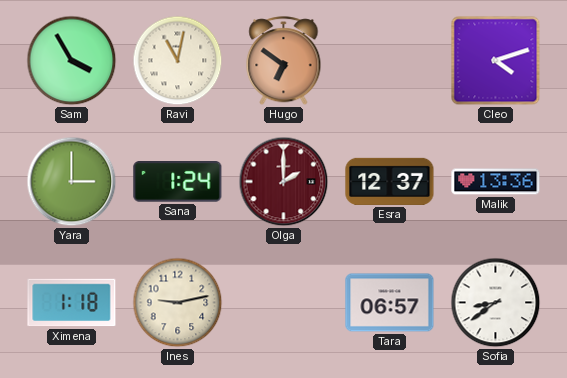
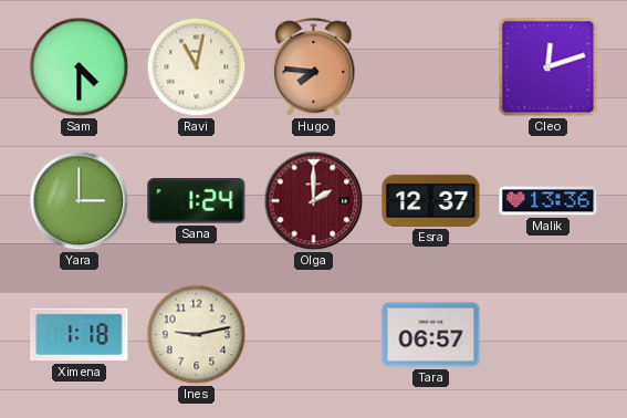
Sam: 3:55 -> 4:30 (80, 67)
Hugo: 6:51 -> 7:46 (314, 67)
Cleo: 4:12 -> 12:12 (548, 67)
Sofia: 8:39 -> none (496, 303)
